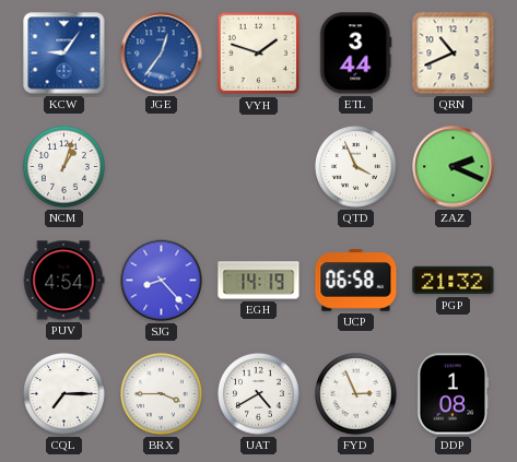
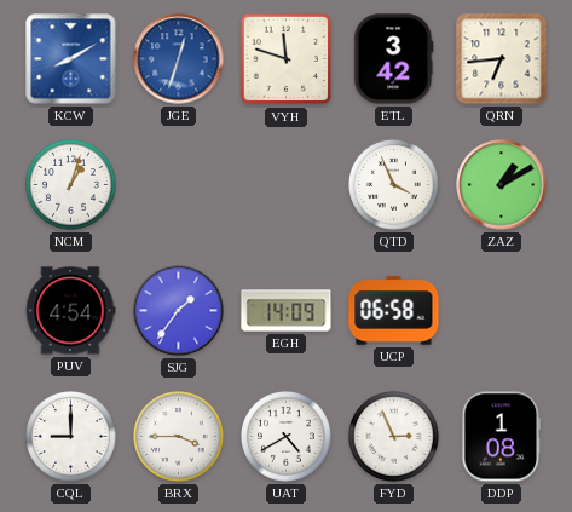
KCW: 9:06 -> 8:10 (71, 59)
JGE: 12:36 -> 12:33 (179, 59)
VYH: 1:48 -> 11:48 (287, 59)
ETL: 3:44 -> 3:42 (394, 59)
QRN: 10:41 -> 6:44 (502, 59)
ZAZ: 2:19 -> 1:10 (502, 185)
SJG: 8:23 -> 1:36 (179, 311)
EGH: 14:19 -> 14:09 (287, 311)
PGP: 21:32 -> none (454, 281)
CQL: 7:15 -> 9:00 (71, 437)
